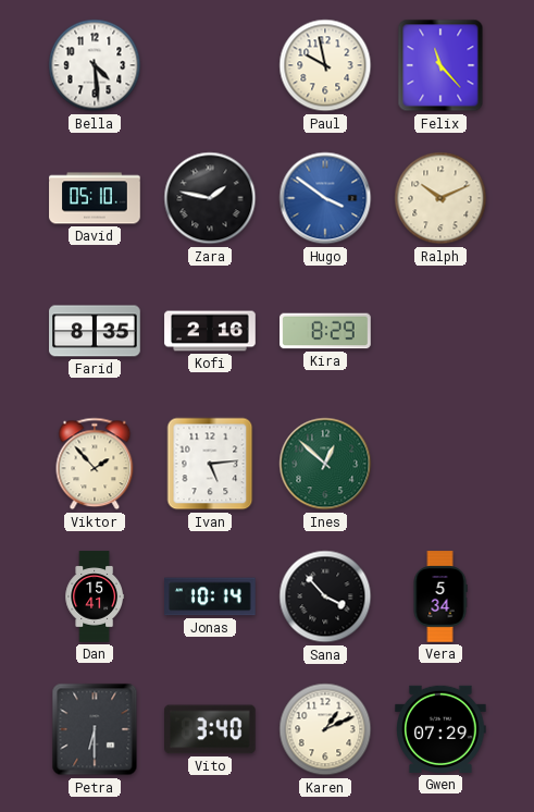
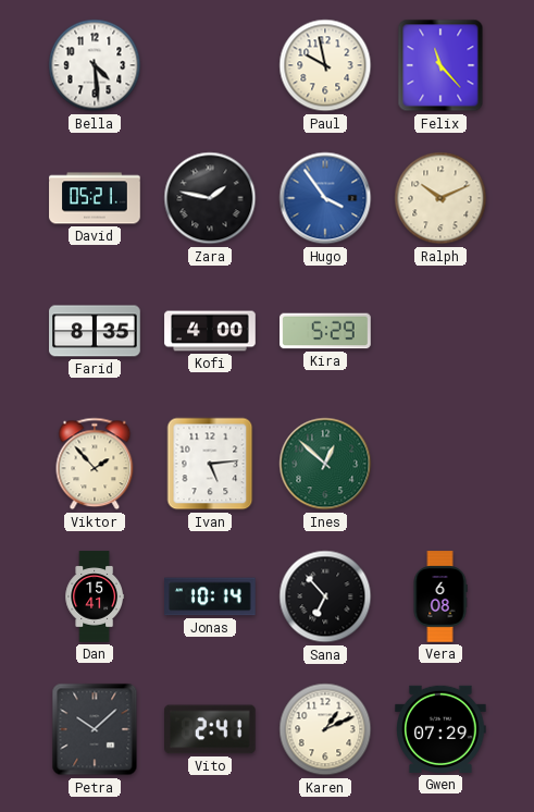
David: 05:10 -> 05:21 (95, 198)
Hugo: 3:51 -> 3:54 (325, 198)
Kofi: 2:16 -> 4:00 (210, 331)
Kira: 8:29 -> 5:29 (325, 331)
Sana: 3:53 -> 6:53 (325, 596)
Vera: 5:34 -> 6:08 (440, 596)
Petra: 6:30 -> 10:08 (95, 729)
Vito: 3:40 -> 2:41 (211, 729)
